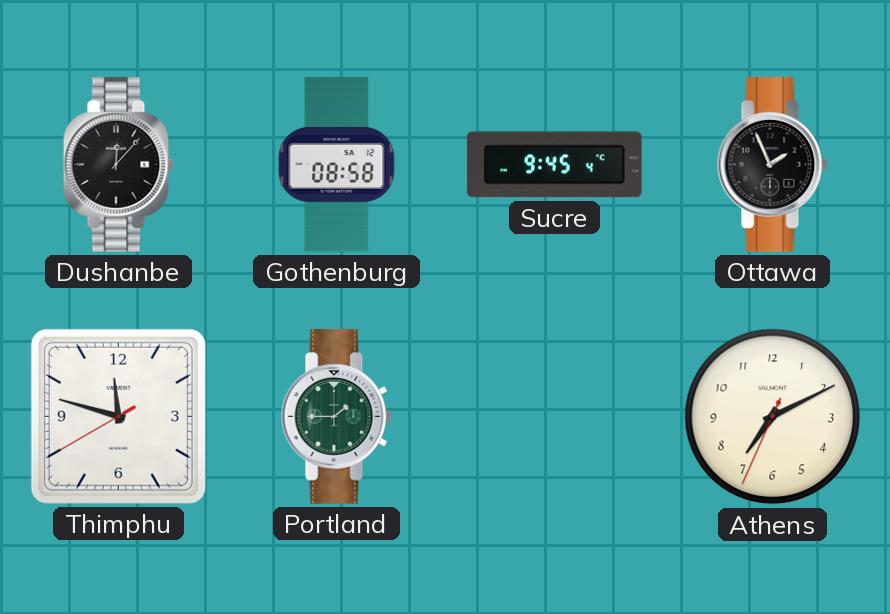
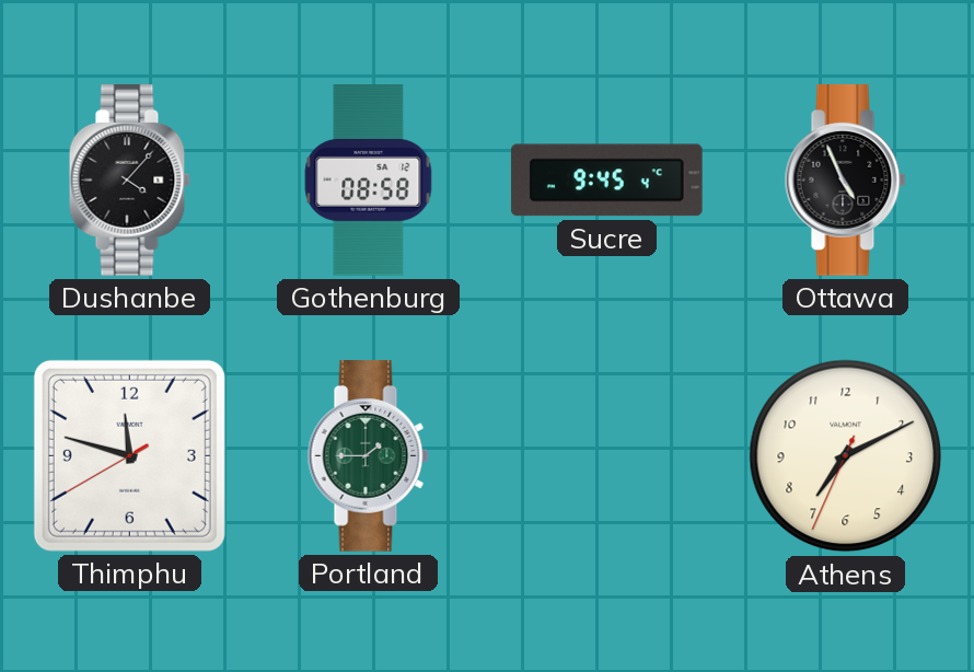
Dushanbe: 12:07 -> 4:07 (129, 181)
Ottawa: 1:56 -> 4:56 (845, 181)
